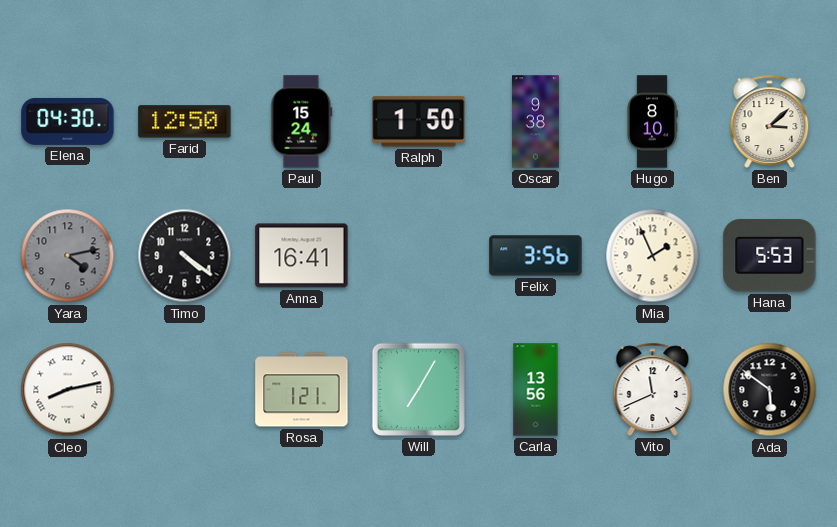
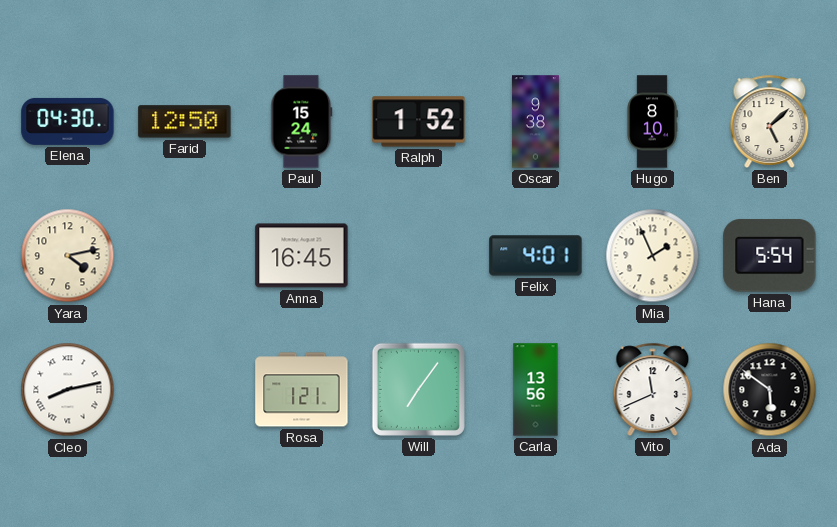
Ralph: 1:50 -> 1:52 (419, 122)
Ben: 3:08 -> 5:08 (770, 121)
Yara dial: grey -> cream (68, 256)
Timo: 4:21 -> none (185, 256)
Anna: 16:41 -> 16:45 (302, 256)
Felix: 3:56 -> 4:01 (536, 256)
Hana: 5:53 -> 5:54 (770, 256)
Will: 7:05 -> 7:06 (418, 389)
